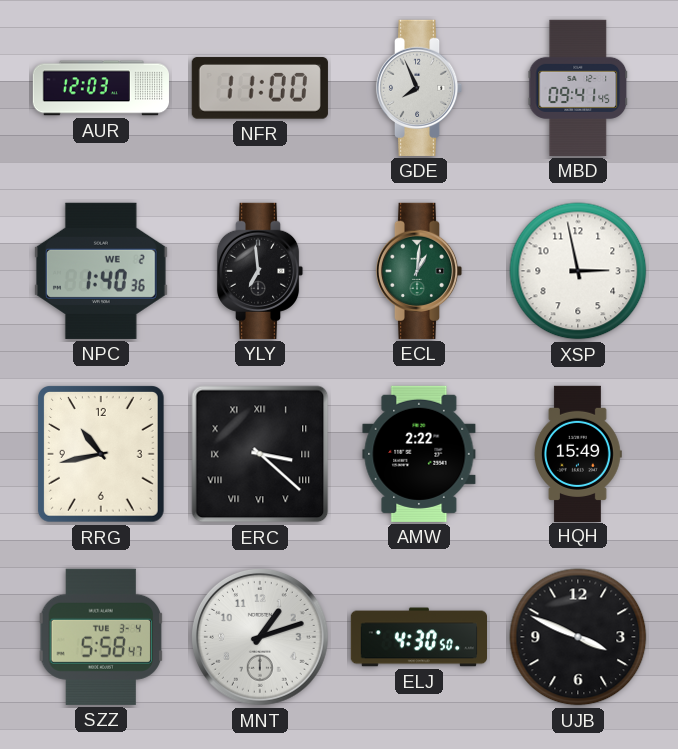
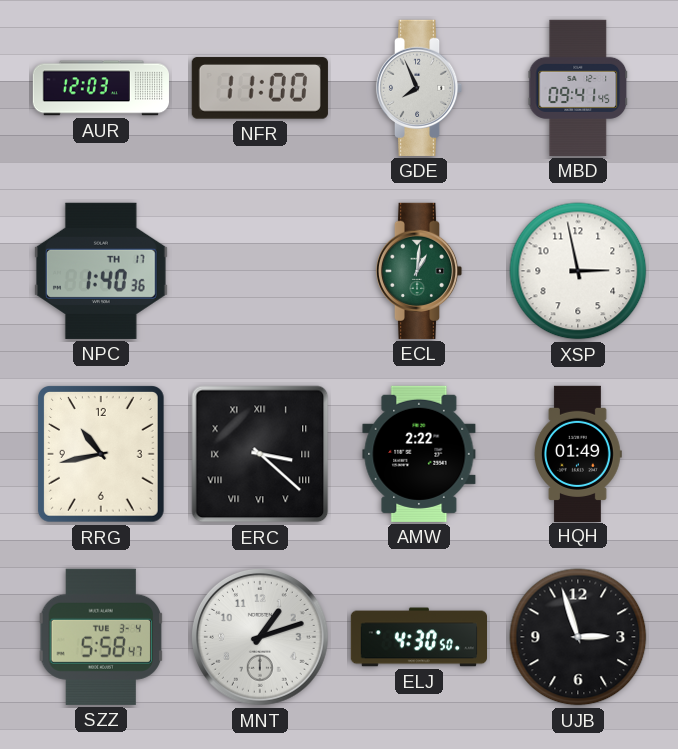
NPC date: WE 2 -> TH 17 (101, 271)
YLY: 6:59 -> none (260, 271)
HQH: 15:49 -> 01:49 (578, 453)
UJB: 3:49 -> 2:57 (578, 637)
